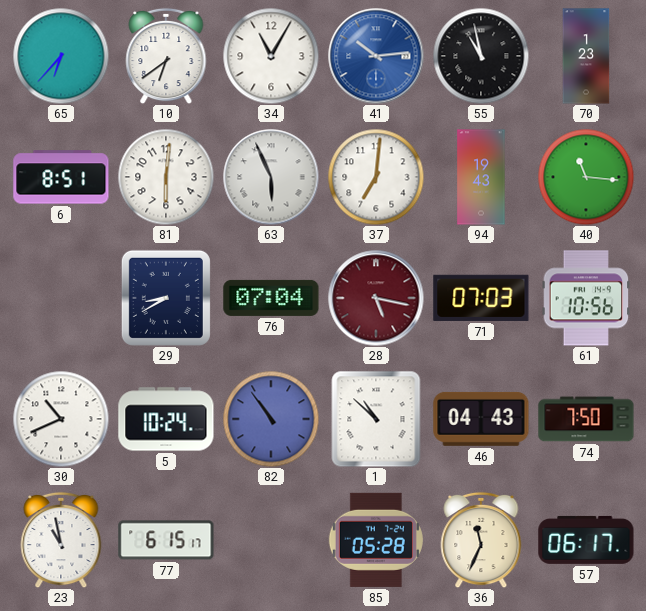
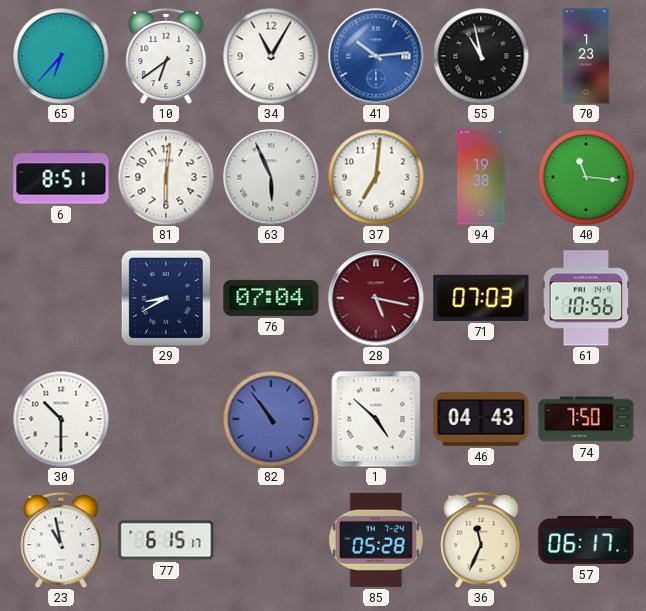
94: 19:43 -> 19:38 (481, 177)
30: 10:41 -> 10:30 (61, 419)
5: 10:24 -> none (166, 419)
1: 10:52 -> 4:52 (376, 419)
